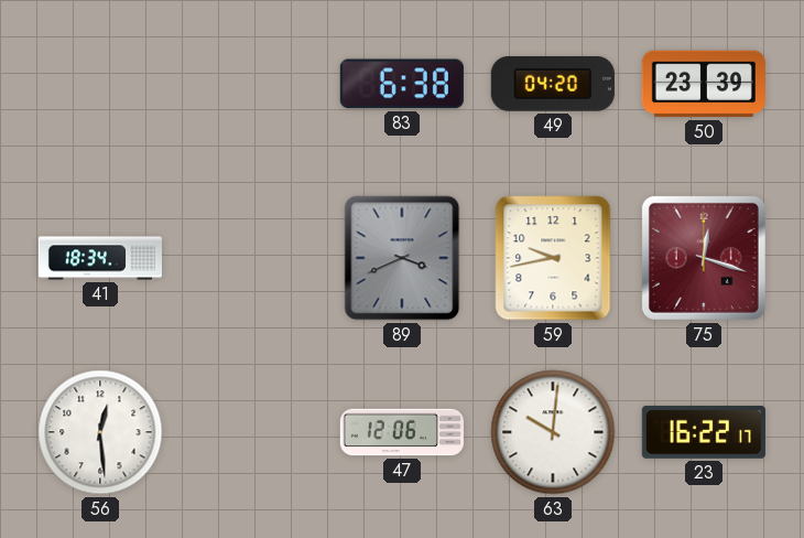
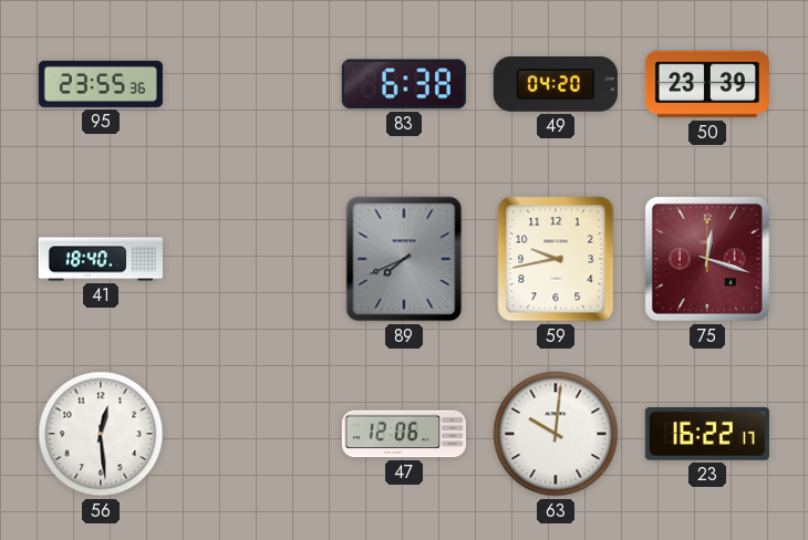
95: none -> 23:55 (101, 84)
41: 18:34 -> 18:40 (101, 259)
89: 3:41 -> 7:41 (404, 259)
